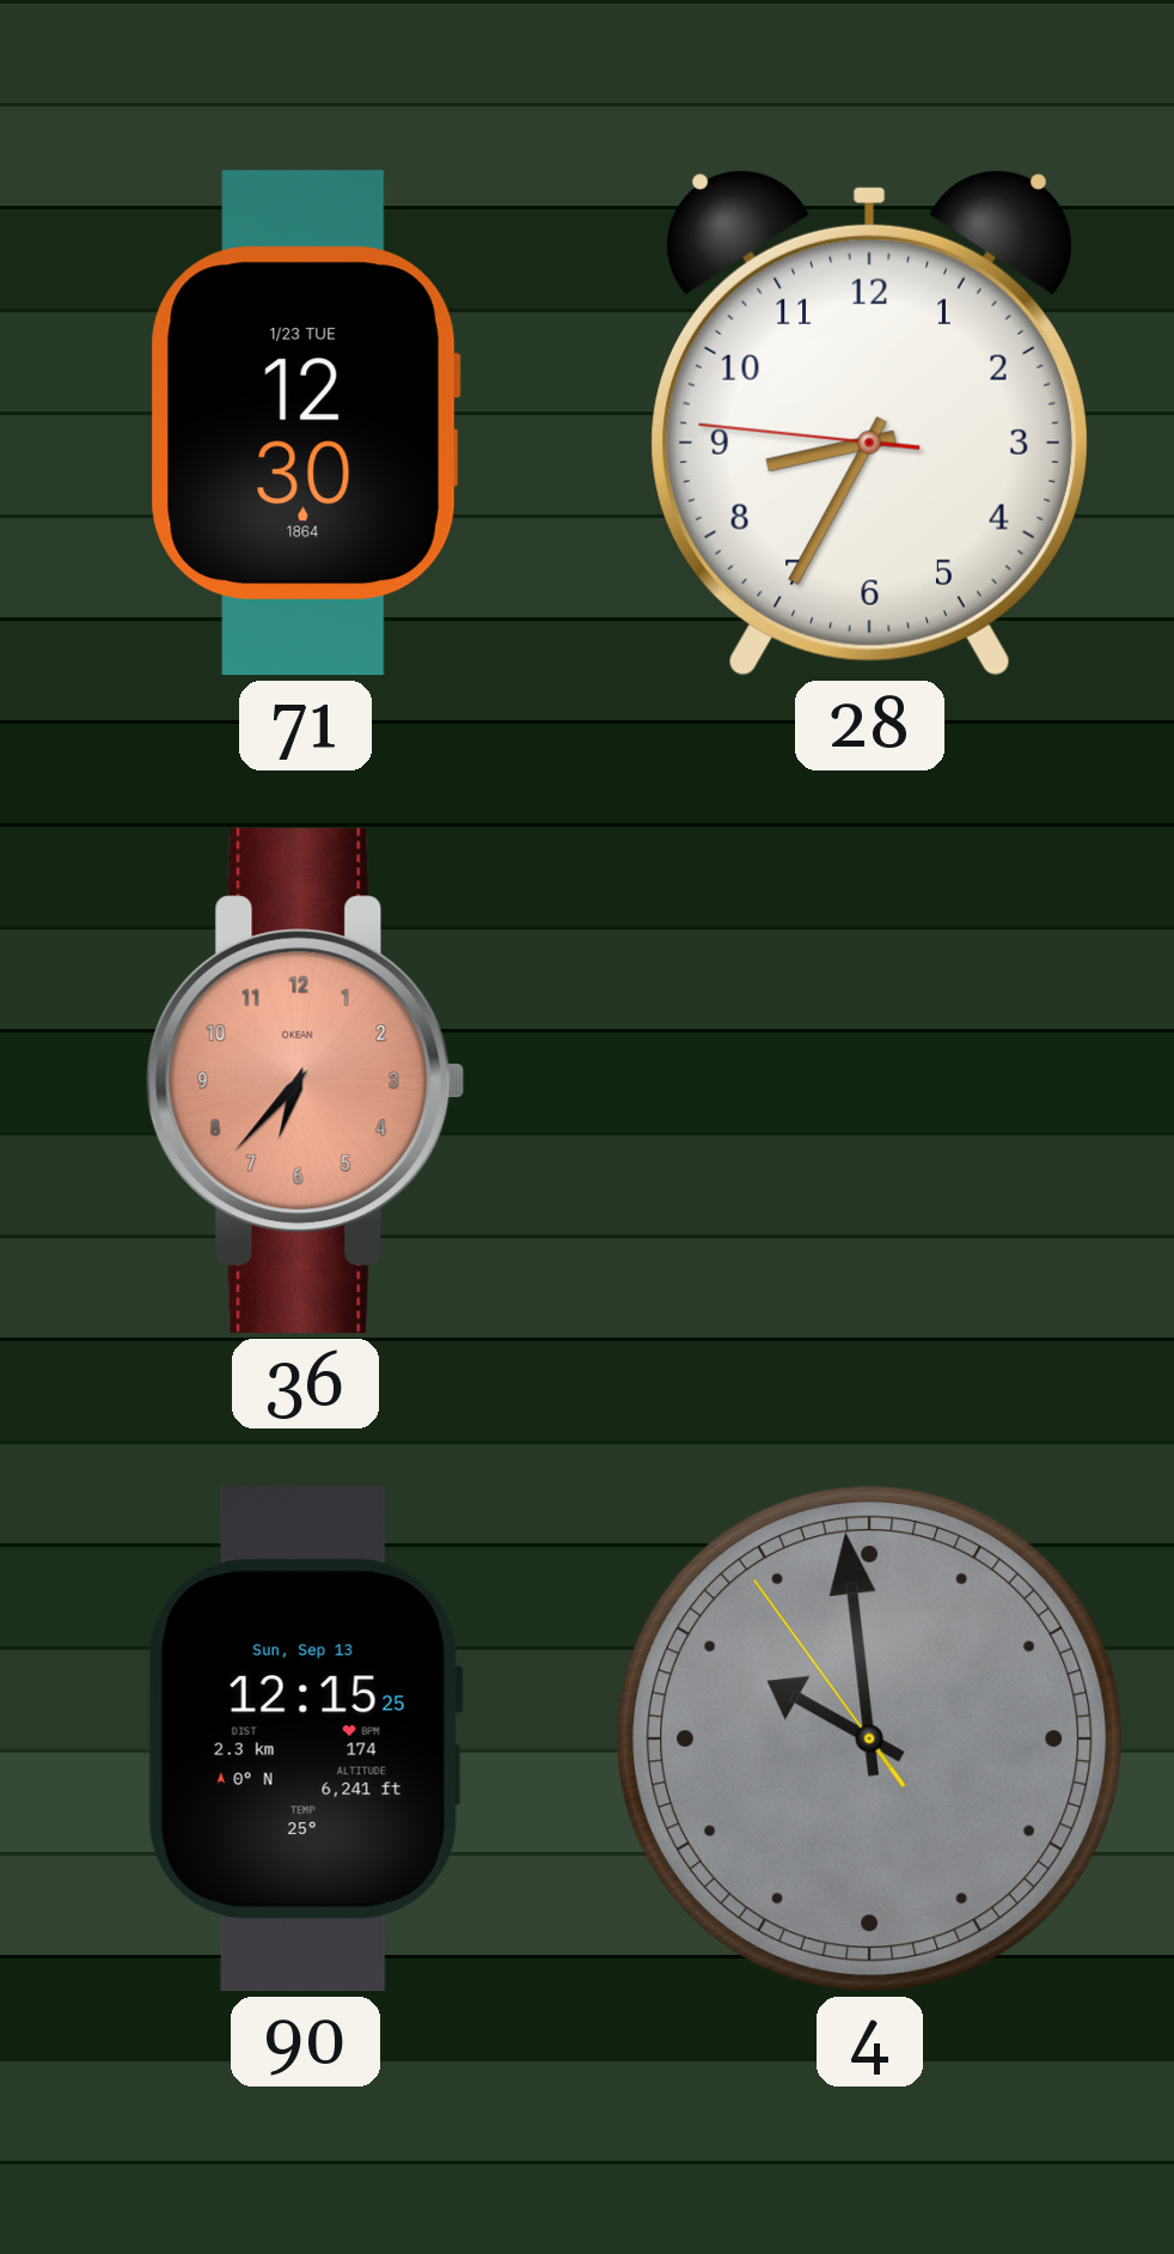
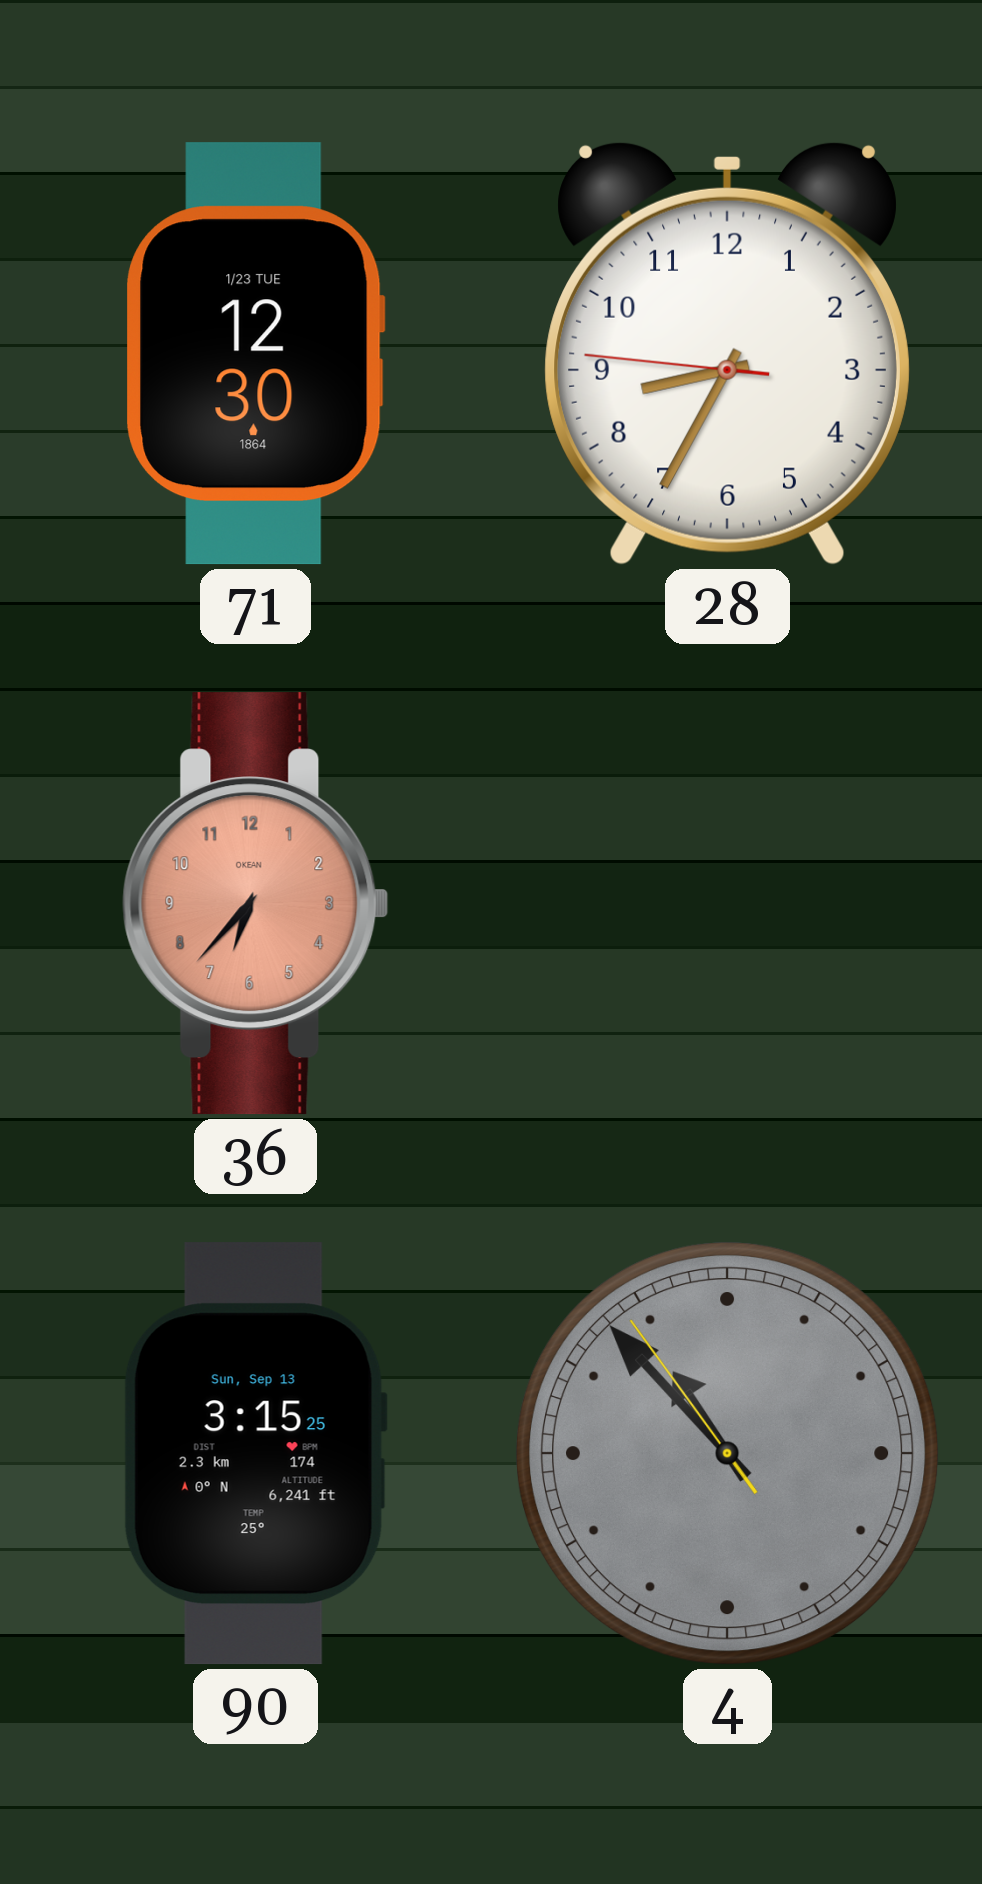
90: 12:15 -> 3:15 (255, 1454)
4: 9:58 -> 10:52 (727, 1453)
